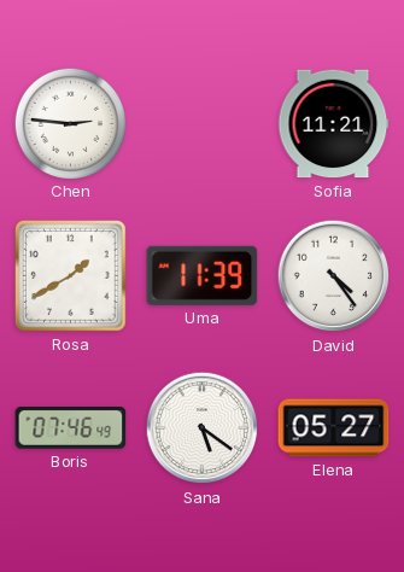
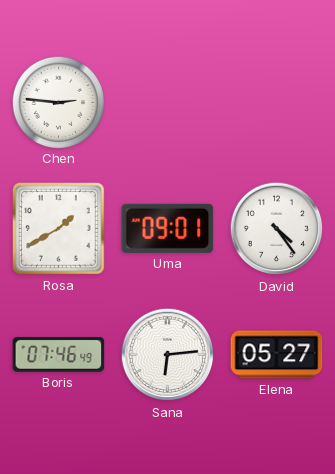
Sofia: 11:21 -> none (333, 124)
Uma: 11:39 -> 09:01 (168, 228)
Sana: 5:21 -> 6:14 (168, 355)
